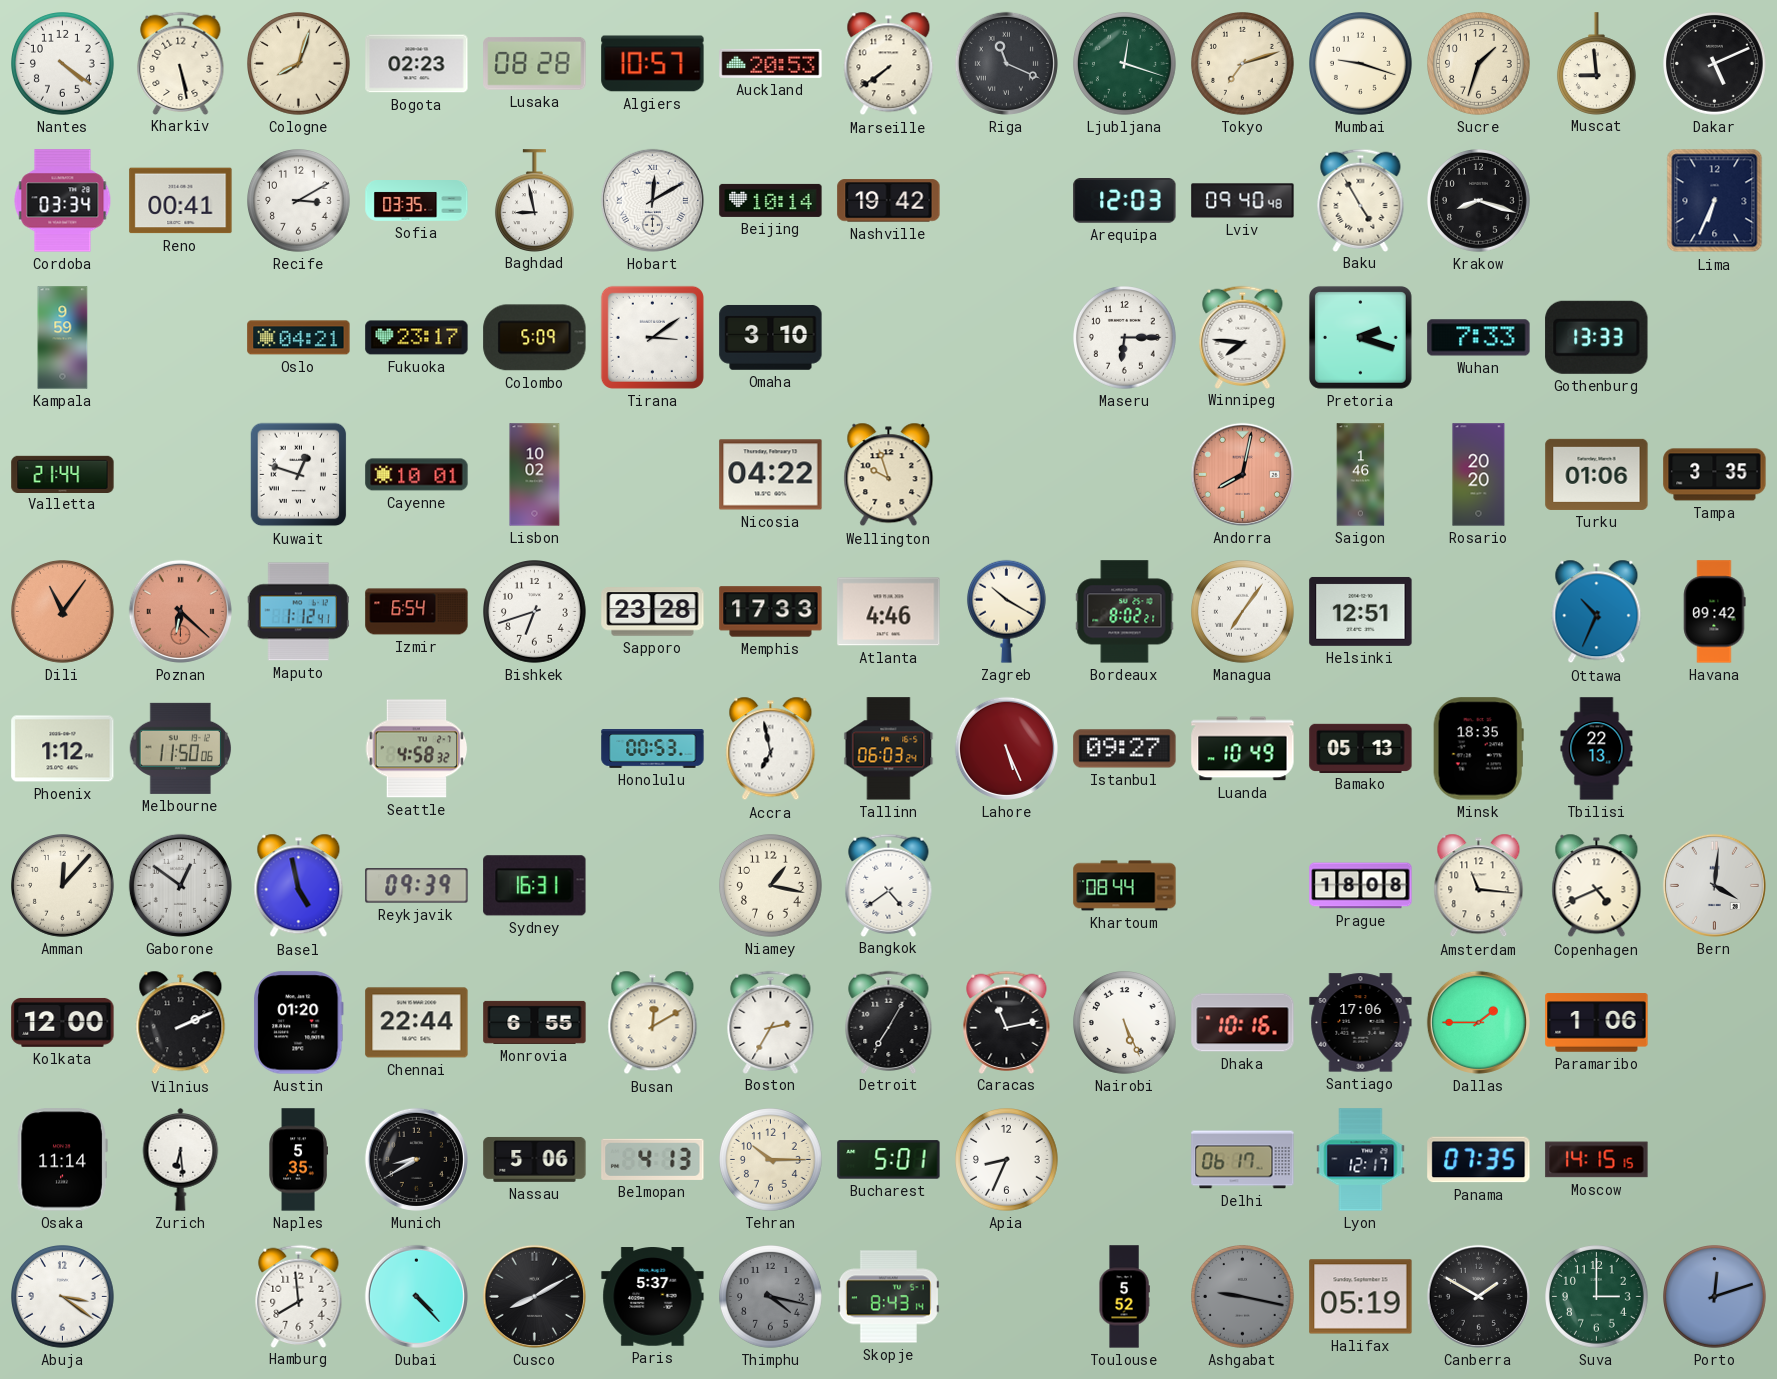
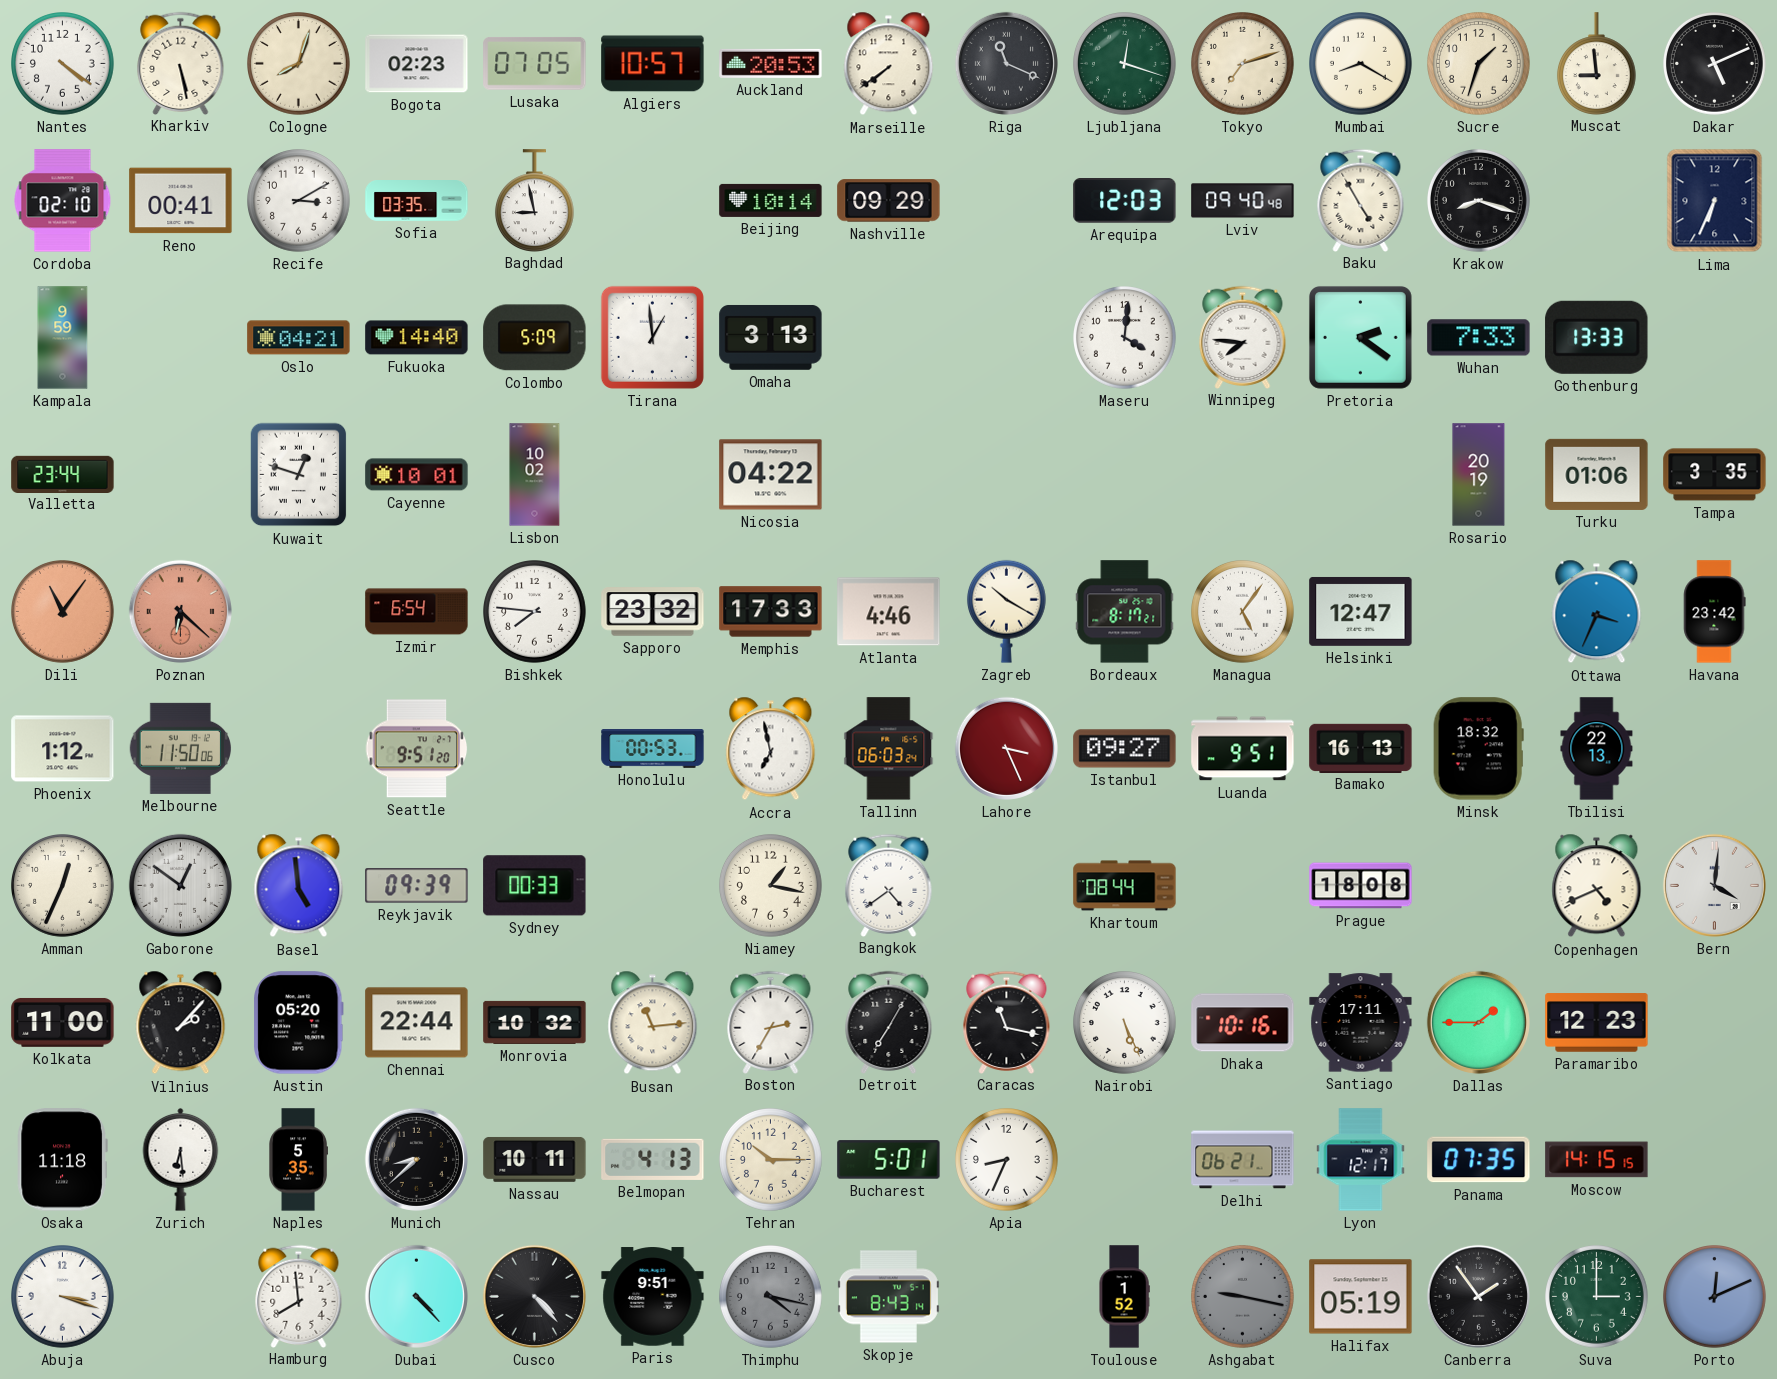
Lusaka: 08:28 -> 07:05 (535, 63)
Mumbai: 9:18 -> 8:20 (1361, 64)
Cordoba: 03:34 -> 02:10 (63, 201)
Hobart: 12:10 -> none (652, 200)
Nashville: 19:42 -> 09:29 (889, 201)
Fukuoka: 23:17 -> 14:40 (417, 338)
Tirana: 3:09 -> 12:59 (652, 337)
Omaha: 3:10 -> 3:13 (771, 337)
Maseru: 6:15 -> 4:01 (1125, 338)
Pretoria: 2:18 -> 2:21 (1360, 337)
Valletta: 21:44 -> 23:44 (63, 474)
Wellington: 9:57 -> none (889, 475)
Andorra: 8:02 -> none (1242, 474)
Saigon: 1:46 -> none (1361, 475)
Rosario: 20:20 -> 20:19 (1479, 475)
Maputo: 1:12 -> none (298, 612)
Bishkek: 6:42 -> 7:46 (535, 612)
Sapporo: 23:28 -> 23:32 (653, 612)
Bordeaux: 8:02 -> 8:17 (1125, 612)
Managua: 7:06 -> 5:06 (1243, 612)
Helsinki: 12:51 -> 12:47 (1361, 611)
Ottawa: 10:34 -> 3:34 (1597, 612)
Havana: 09:42 -> 23:42 (1715, 612)
Seattle: 4:58 -> 9:51 (417, 749)
Lahore: 5:26 -> 3:26 (1006, 748)
Luanda: 10:49 -> 9:51 (1243, 749)
Bamako: 05:13 -> 16:13 (1361, 748)
Minsk: 18:35 -> 18:32 (1478, 749)
Amman: 12:07 -> 12:34 (63, 886)
Basel: 4:58 -> 4:59 (299, 886)
Sydney: 16:31 -> 00:33 (535, 886)
Amsterdam: 11:16 -> none (1479, 886)
Kolkata: 12:00 -> 11:00 (63, 1022)
Vilnius: 2:11 -> 2:07 (181, 1023)
Austin: 01:20 -> 05:20 (299, 1023)
Monrovia: 6:55 -> 10:32 (535, 1022)
Busan: 12:10 -> 11:14 (653, 1023)
Caracas: 11:13 -> 11:17 (1007, 1022)
Santiago: 17:06 -> 17:11 (1361, 1023)
Paramaribo: 1:06 -> 12:23 (1597, 1023)
Osaka: 11:14 -> 11:18 (62, 1160)
Munich: 8:40 -> 8:38 (416, 1159)
Nassau: 5:06 -> 10:11 (535, 1159)
Delhi: 06:17 -> 06:21 (1243, 1160)
Abuja: 3:21 -> 3:18 (63, 1297)
Cusco: 8:10 -> 4:23 (534, 1296)
Paris: 5:37 -> 9:51 (653, 1297)
Toulouse: 5:52 -> 1:52 (1124, 1297)
Canberra: 1:50 -> 1:54 (1478, 1296)
Porto: 12:12 -> 12:11 (1715, 1297)
